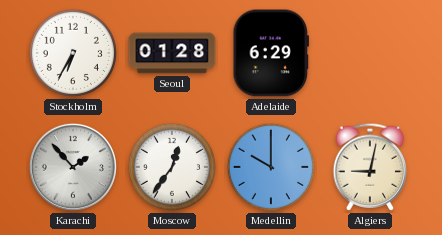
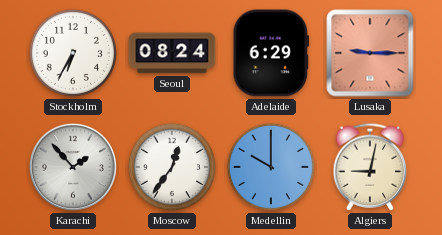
Seoul: 01:28 -> 08:24 (172, 53)
Lusaka: none -> 9:15 (370, 53)
